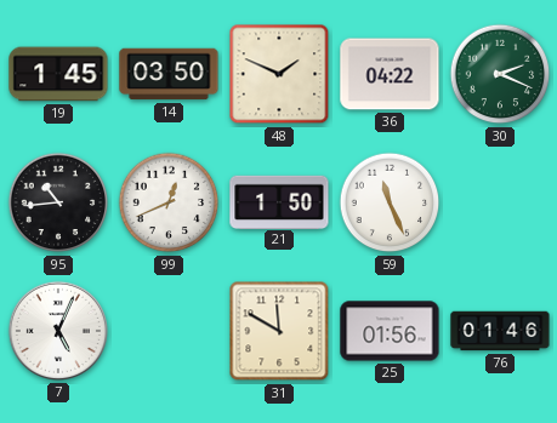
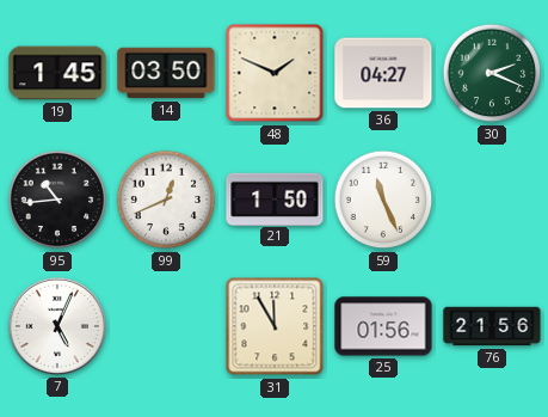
36: 04:22 -> 04:27 (383, 73)
31: 11:50 -> 11:55 (275, 326)
76: 01:46 -> 21:56 (492, 326)
